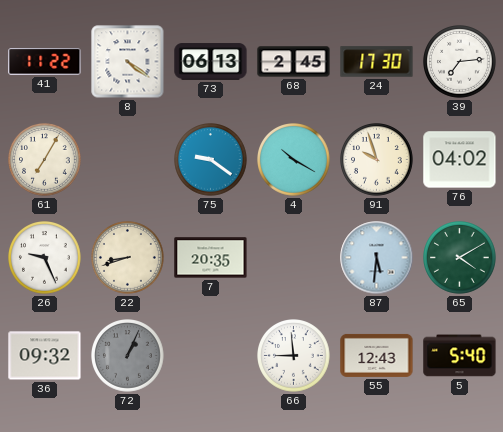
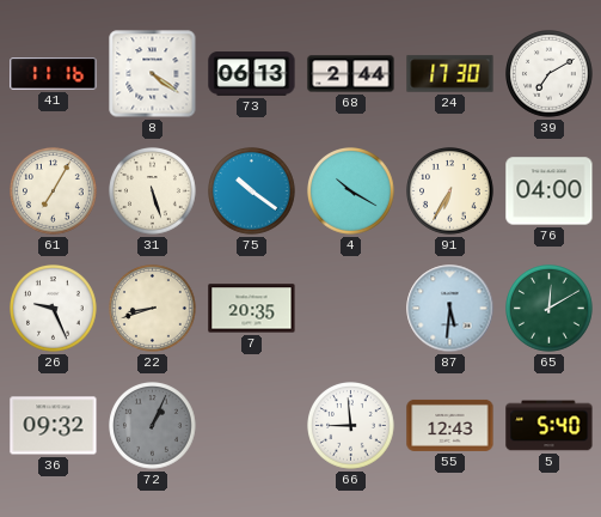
41: 11:22 -> 11:16 (54, 74)
68: 2:45 -> 2:44 (351, 74)
39: 7:14 -> 7:10 (550, 74)
31: none -> 5:27 (153, 191)
75: 9:21 -> 10:21 (252, 191)
91: 9:57 -> 6:35 (450, 191)
76: 04:02 -> 04:00 (550, 191)
65: 4:10 -> 12:10 (550, 309)
